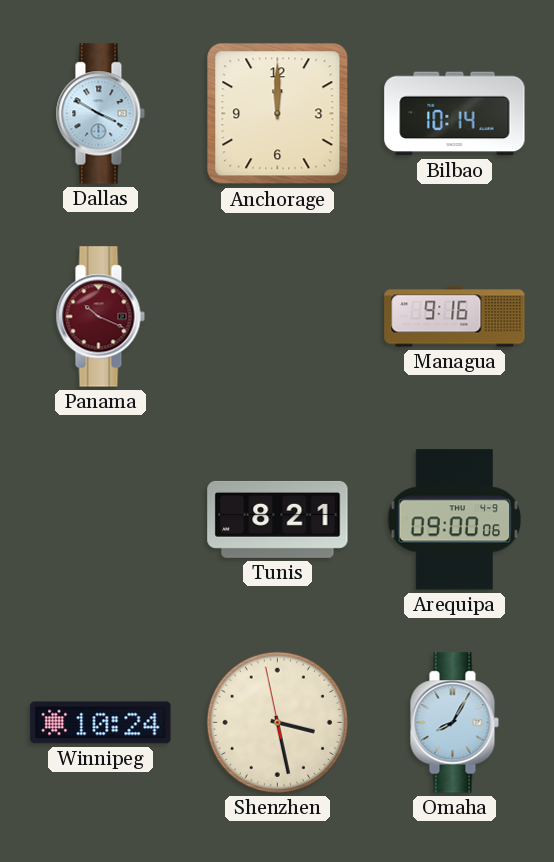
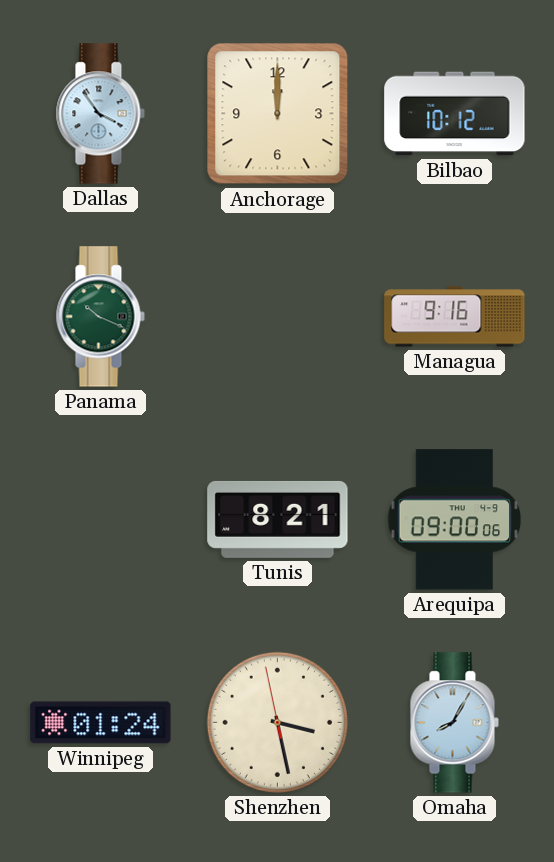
Dallas: 3:50 -> 3:54 (100, 114)
Bilbao: 10:14 -> 10:12 (455, 114)
Panama dial: burgundy -> green (100, 317)
Winnipeg: 10:24 -> 01:24 (101, 723)
